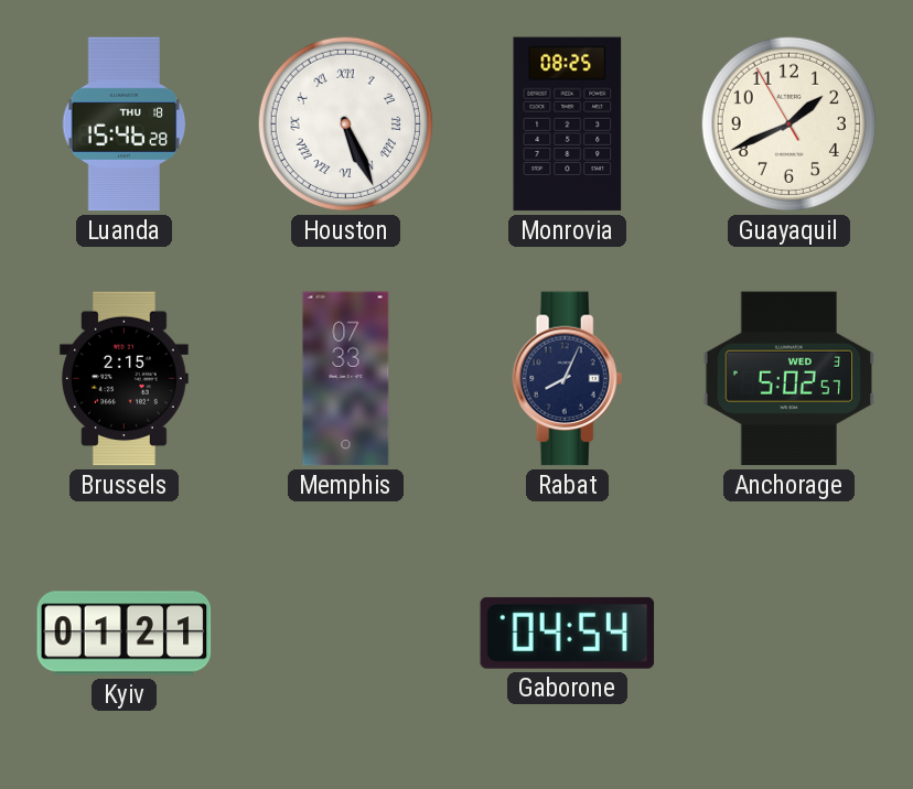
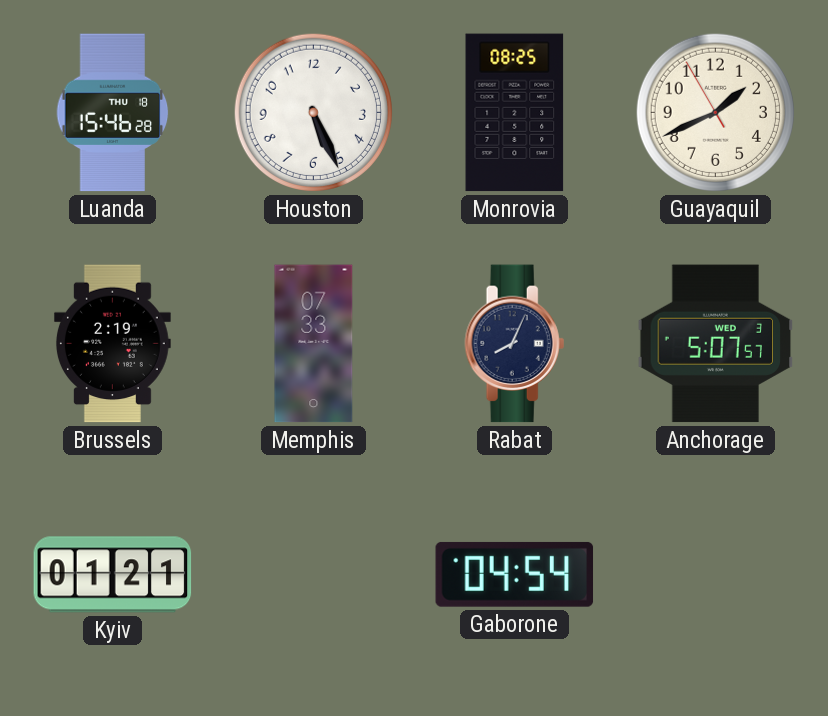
Houston numerals: Roman -> Arabic (313, 112)
Brussels: 2:15 -> 2:19 (112, 344)
Anchorage: 5:02 -> 5:07 (716, 344)
